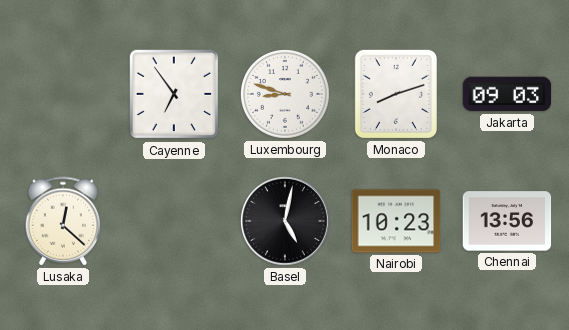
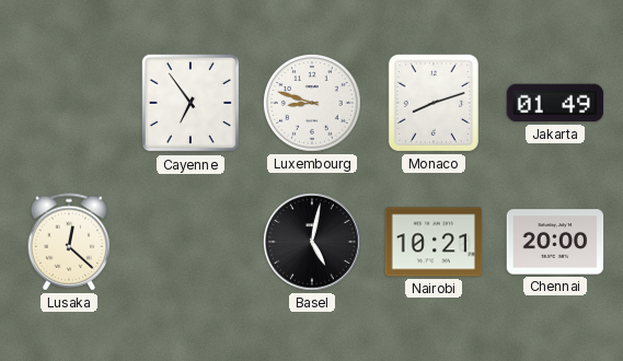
Jakarta: 09:03 -> 01:49 (555, 103)
Nairobi: 10:23 -> 10:21 (434, 242)
Chennai: 13:56 -> 20:00 (555, 242)
